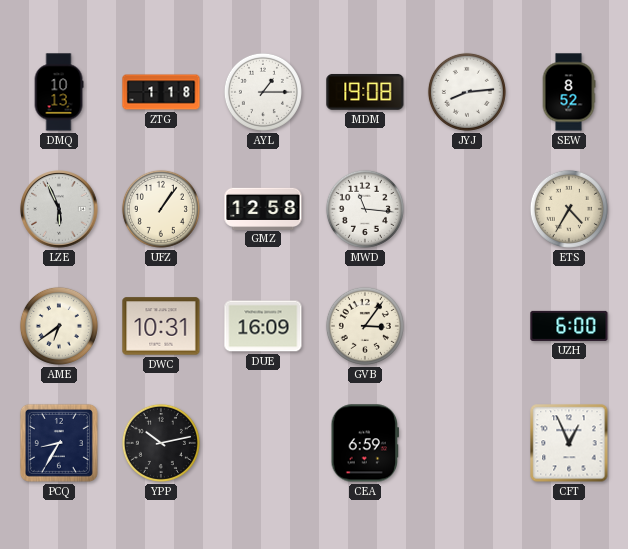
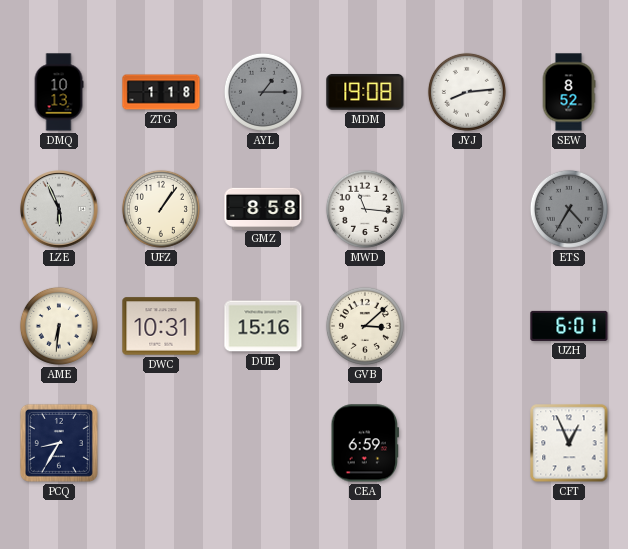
AYL dial: white -> grey (263, 92)
GMZ: 12:58 -> 8:58 (263, 208)
ETS dial: cream -> grey (569, 209)
AME: 6:39 -> 6:31 (59, 326)
DUE: 16:09 -> 15:16 (263, 326)
GVB: 3:06 -> 3:08 (365, 326)
UZH: 6:00 -> 6:01 (569, 326)
YPP: 10:13 -> none (161, 443)
